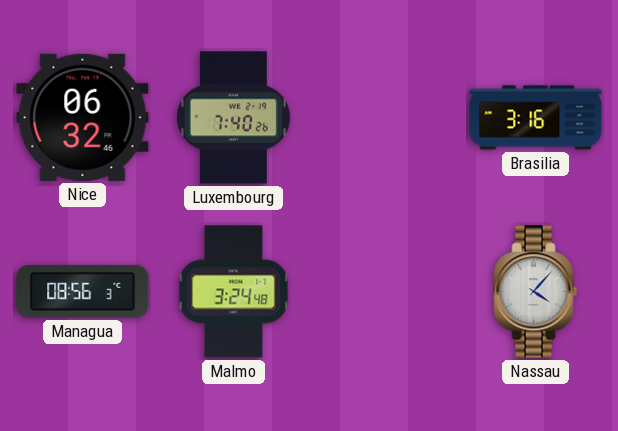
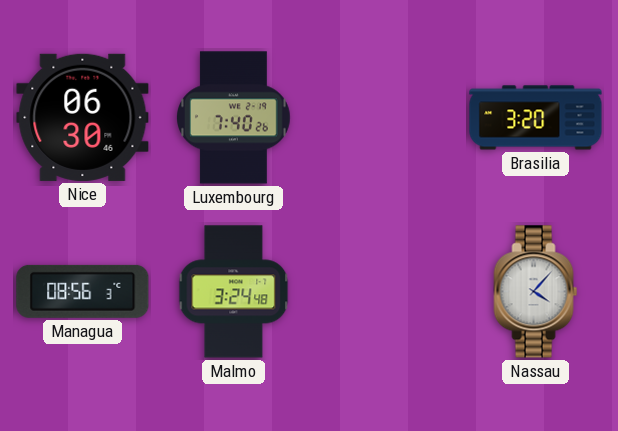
Nice: 06:32 -> 06:30 (83, 117)
Brasilia: 3:16 -> 3:20 (536, 118)
